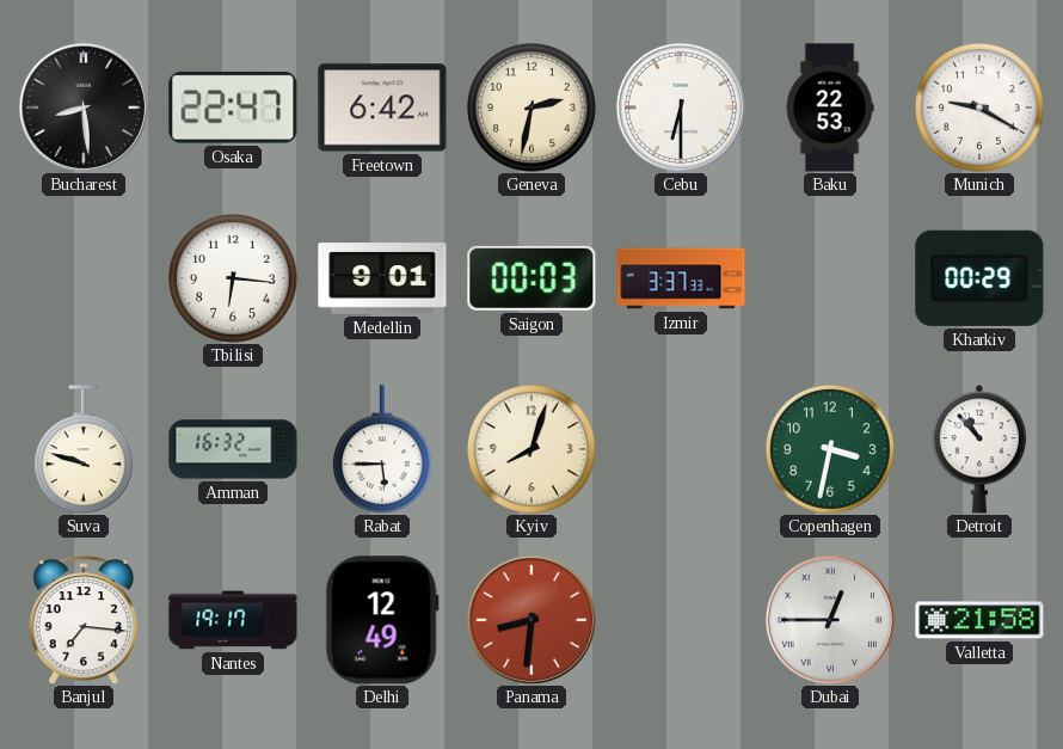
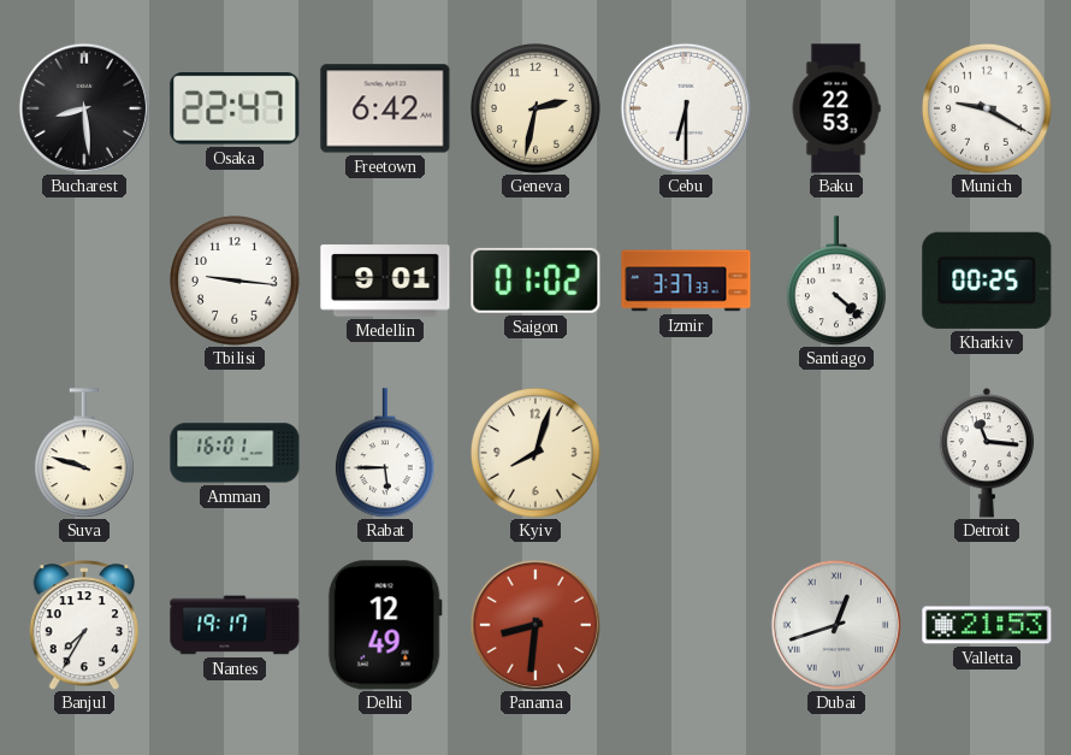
Tbilisi: 6:16 -> 9:16 (236, 282)
Saigon: 00:03 -> 01:02 (535, 281)
Santiago: none -> 4:22 (836, 281)
Kharkiv: 00:29 -> 00:25 (987, 281)
Amman: 16:32 -> 16:01 (235, 453)
Copenhagen: 3:32 -> none (831, 450)
Detroit: 10:53 -> 11:16 (987, 453)
Banjul: 7:16 -> 7:35 (84, 625)
Dubai: 12:45 -> 12:42 (836, 625)
Valletta: 21:58 -> 21:53 (987, 625)
